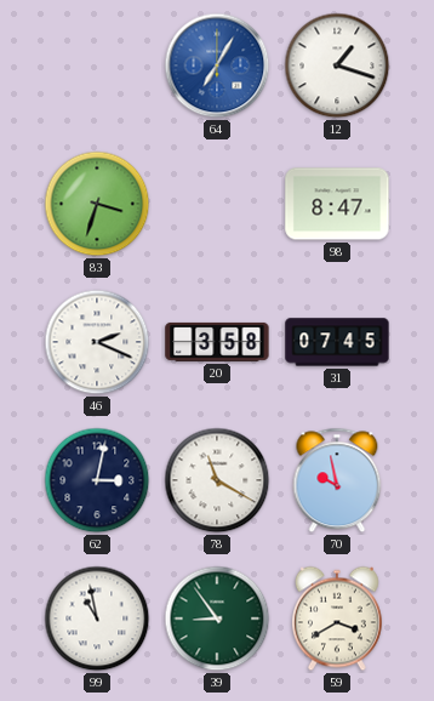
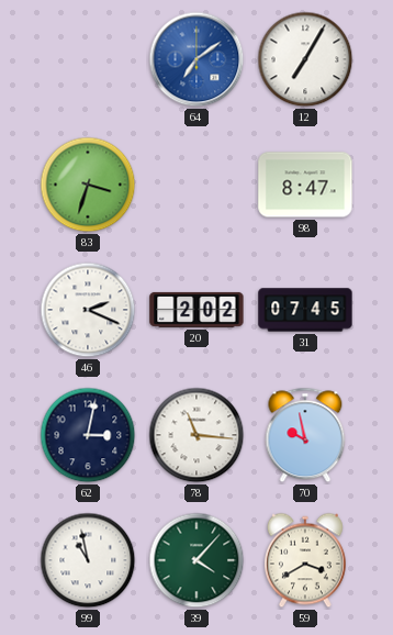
64: 7:05 -> 7:09 (196, 59)
12: 1:18 -> 7:05 (305, 59)
20: 3:58 -> 2:02 (196, 310)
78: 11:20 -> 11:16 (196, 435)
39: 8:54 -> 4:07 (196, 560)
